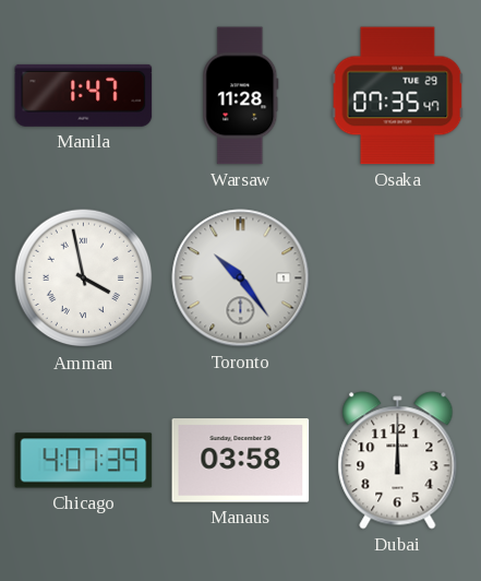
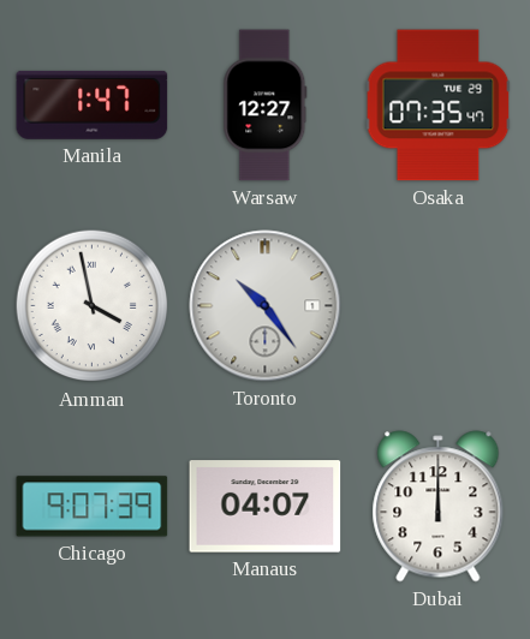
Warsaw: 11:28 -> 12:27 (266, 106)
Chicago: 4:07 -> 9:07 (93, 507)
Manaus: 03:58 -> 04:07 (266, 507)
